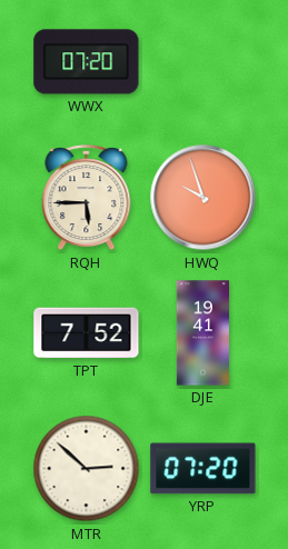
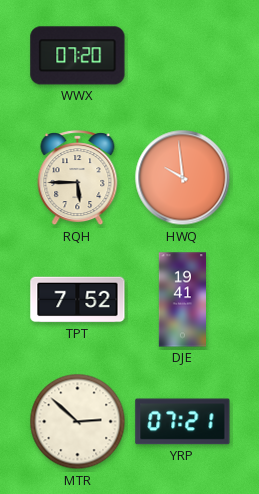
HWQ: 9:57 -> 9:59 (183, 178)
YRP: 07:20 -> 07:21 (183, 422)
